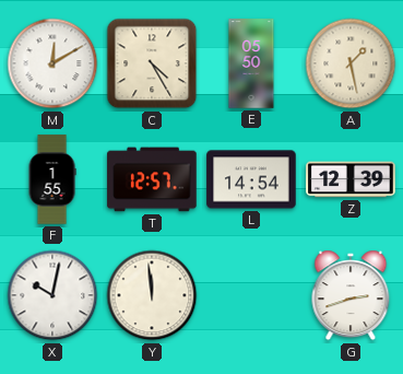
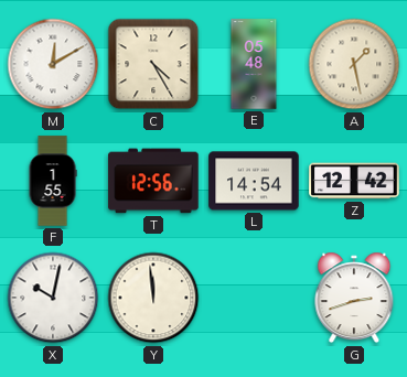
E: 05:50 -> 05:48 (254, 64)
T: 12:57 -> 12:56 (153, 181)
Z: 12:39 -> 12:42 (354, 181)
